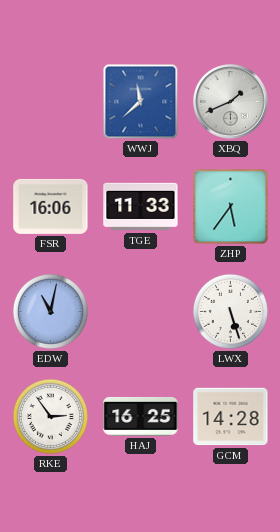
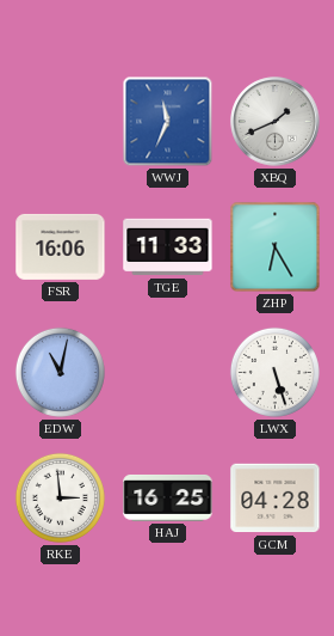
WWJ: 11:38 -> 11:34 (168, 122)
ZHP: 5:36 -> 6:25 (276, 247)
RKE: 2:54 -> 2:59 (60, 497)
GCM: 14:28 -> 04:28 (276, 499)
